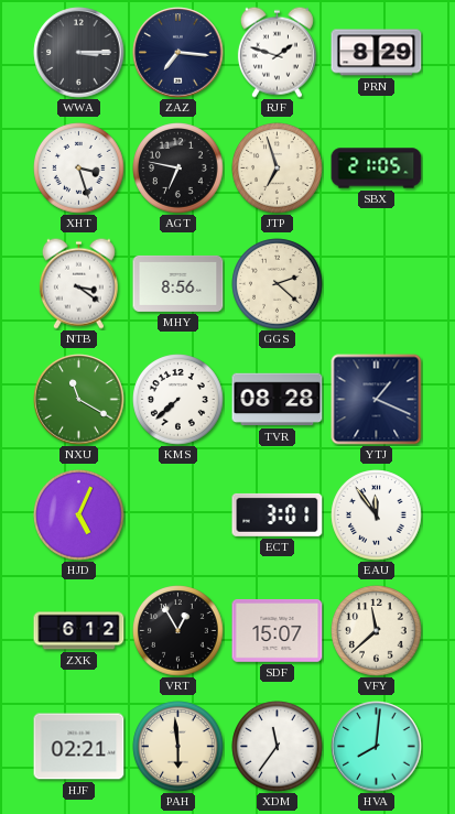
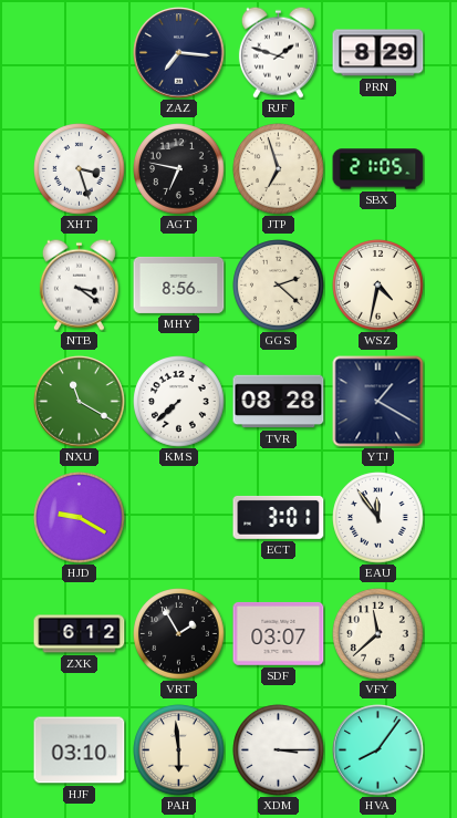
WWA: 3:15 -> none (79, 53)
WSZ: none -> 4:32 (378, 286)
YTJ: 1:19 -> 1:20 (378, 402)
HJD: 5:04 -> 9:20 (80, 518)
VRT: 12:55 -> 1:55 (179, 634)
SDF: 15:07 -> 03:07 (279, 633)
HJF: 02:21 -> 03:10 (80, 750)
XDM: 11:36 -> 3:15 (279, 750)
HVA: 8:01 -> 8:06 (378, 750)
